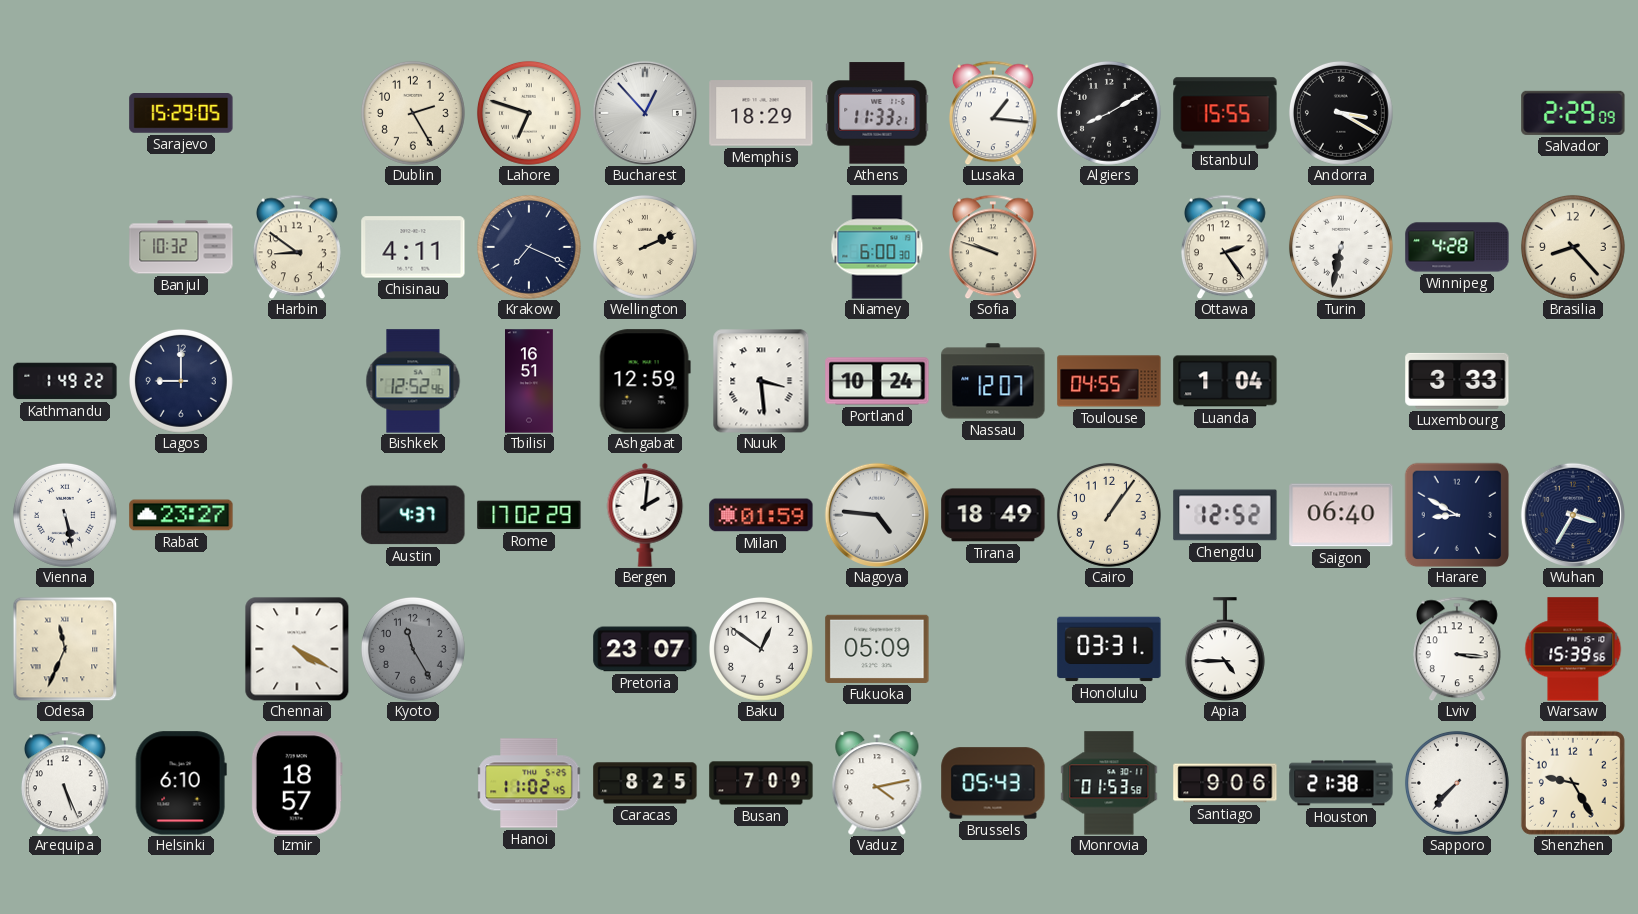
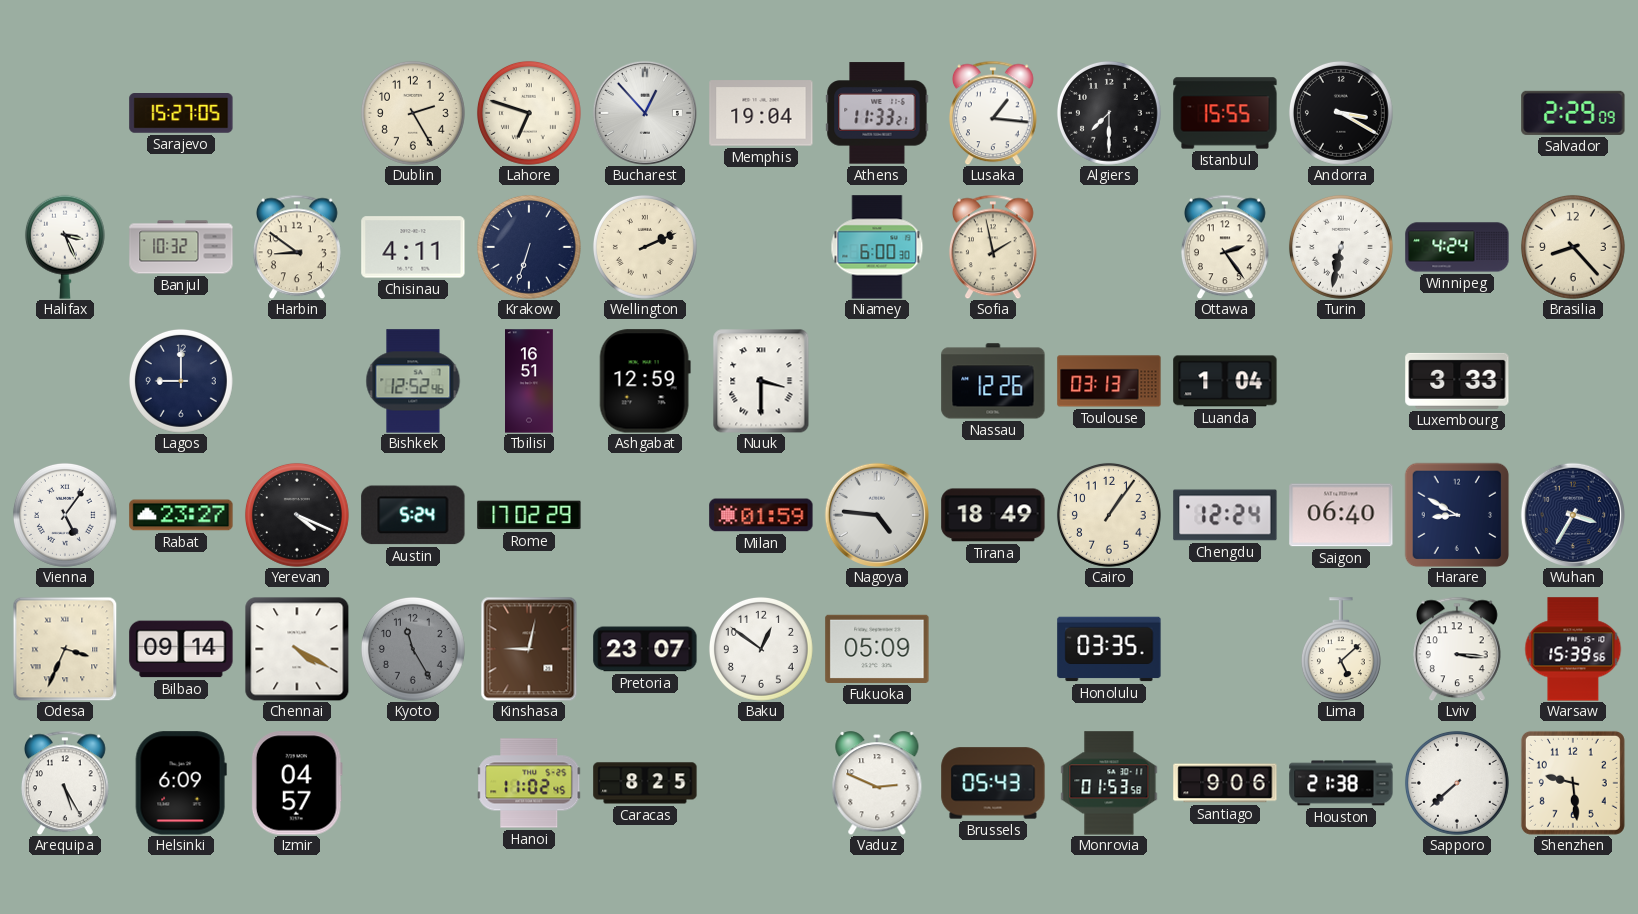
Sarajevo: 15:29 -> 15:27 (181, 114)
Memphis: 18:29 -> 19:04 (761, 113)
Algiers: 8:10 -> 7:30 (1109, 113)
Halifax: none -> 3:26 (65, 247)
Krakow: 7:19 -> 6:33 (529, 247)
Sofia: 9:48 -> 1:58 (993, 247)
Winnipeg: 4:28 -> 4:24 (1457, 247)
Kathmandu: 1:49 -> none (65, 381)
Nuuk: 3:29 -> 3:30 (761, 381)
Portland: 10:24 -> none (877, 381)
Nassau: 12:07 -> 12:26 (993, 381)
Toulouse: 04:55 -> 03:13 (1109, 381)
Vienna: 5:28 -> 5:06 (65, 515)
Yerevan: none -> 4:19 (297, 515)
Austin: 4:37 -> 5:24 (413, 515)
Bergen: 2:01 -> none (645, 515)
Chengdu: 12:52 -> 12:24 (1225, 515)
Odesa: 11:34 -> 3:34 (65, 649)
Bilbao: none -> 09:14 (181, 649)
Kinshasa: none -> 9:02 (529, 649)
Honolulu: 03:31 -> 03:35 (1109, 649)
Apia: 4:45 -> none (1225, 649)
Lima: none -> 5:08 (1341, 649)
Arequipa: 5:26 -> 5:25 (65, 783)
Helsinki: 6:10 -> 6:09 (181, 783)
Izmir: 18:57 -> 04:57 (297, 783)
Busan: 7:09 -> none (761, 783)
Vaduz: 4:13 -> 2:49 (877, 783)
Sapporo: 7:37 -> 7:38 (1457, 783)
Shenzhen: 9:25 -> 9:29 (1573, 783)
